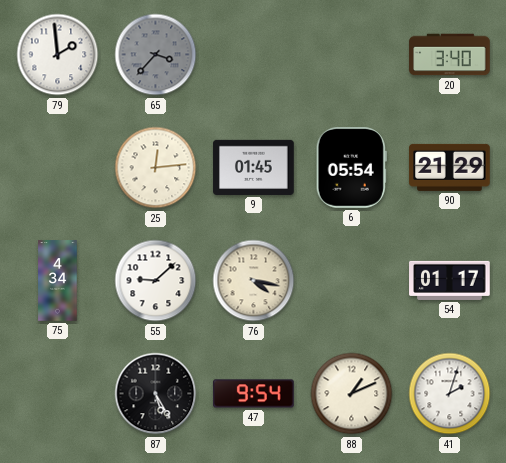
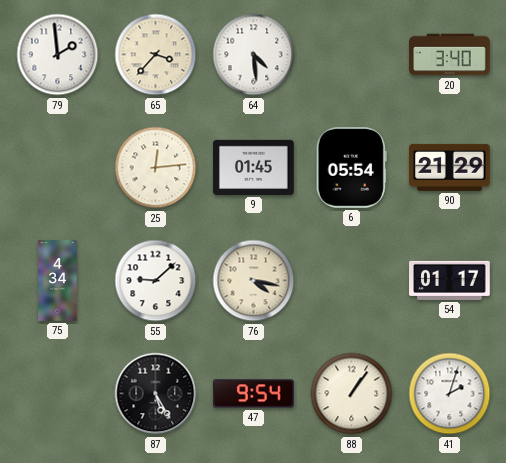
65 dial: grey -> cream (156, 55)
64: none -> 4:29 (254, 55)
88: 1:11 -> 1:06 (352, 394)
